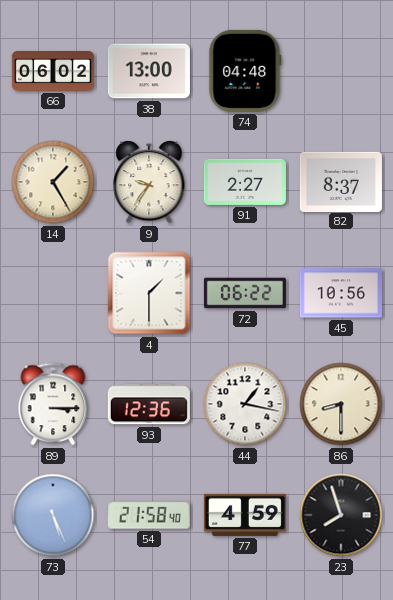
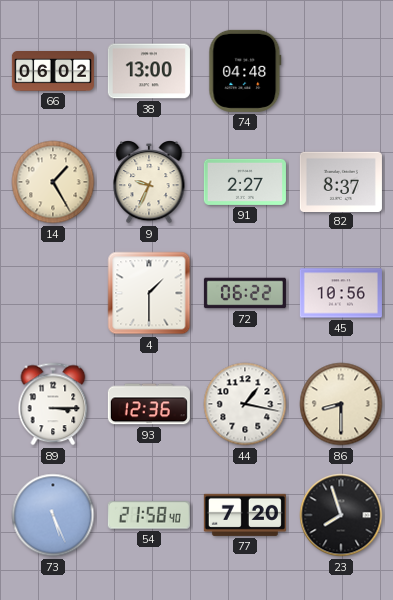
9: 9:36 -> 9:34 (149, 182)
77: 4:59 -> 7:20 (245, 515)
